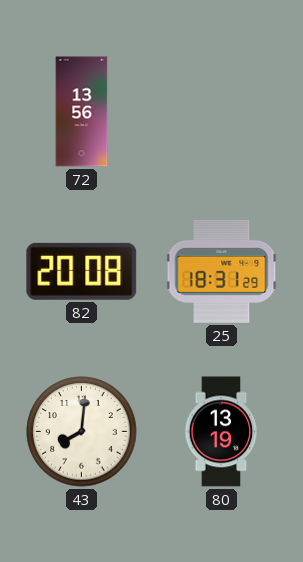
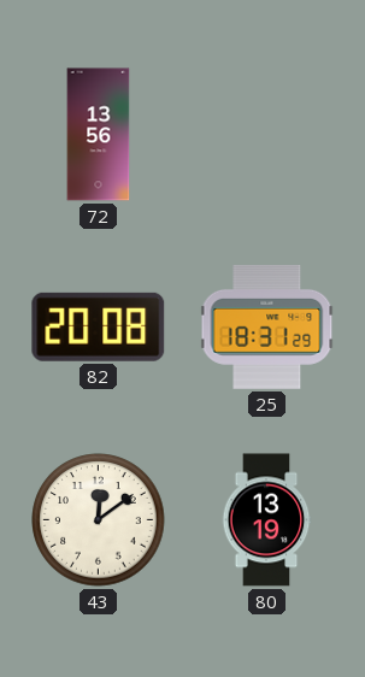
43: 8:01 -> 12:09 (99, 520)
